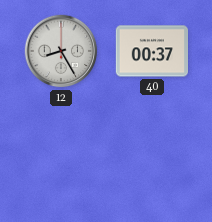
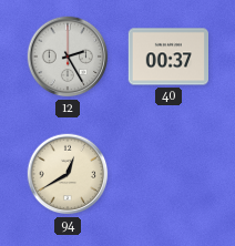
12: 8:25 -> 2:25 (68, 57)
94: none -> 12:40 (68, 174)
